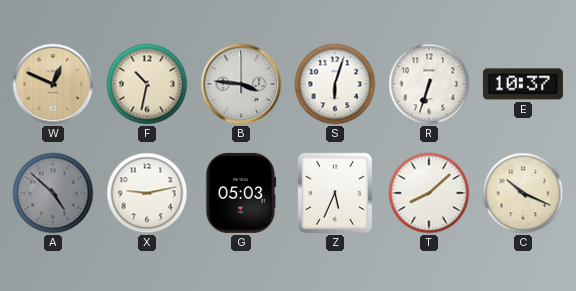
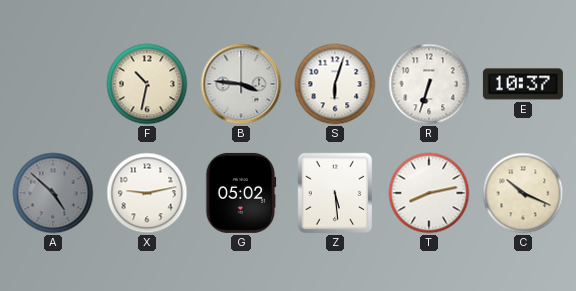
W: 12:49 -> none (53, 84)
G: 05:03 -> 05:02 (241, 193)
Z: 5:34 -> 5:29 (335, 193)
T: 8:08 -> 8:13 (429, 193)
